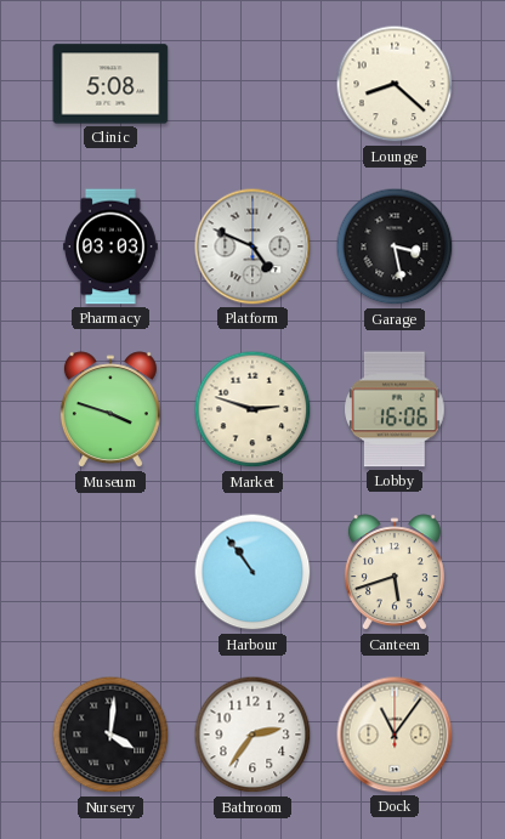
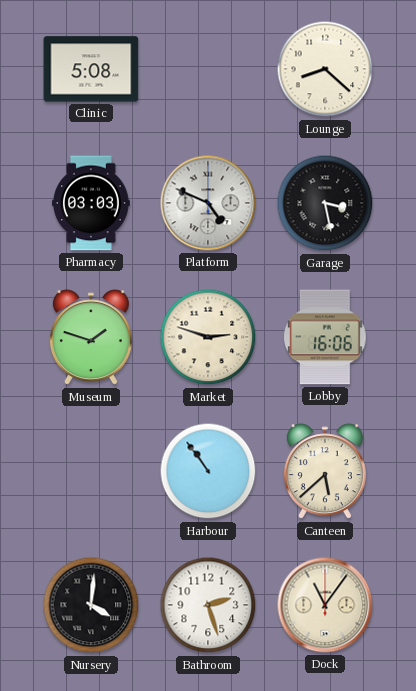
Museum: 3:48 -> 1:48 (91, 338)
Canteen: 5:42 -> 5:38 (325, 472)
Bathroom: 2:36 -> 2:27 (208, 605)
